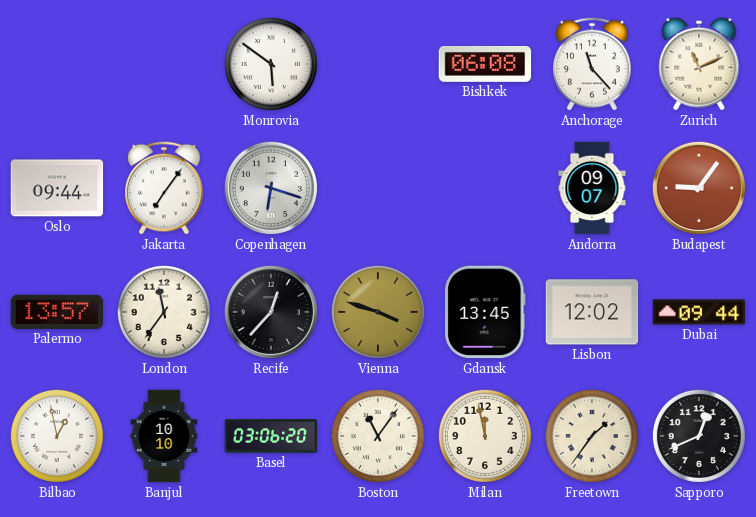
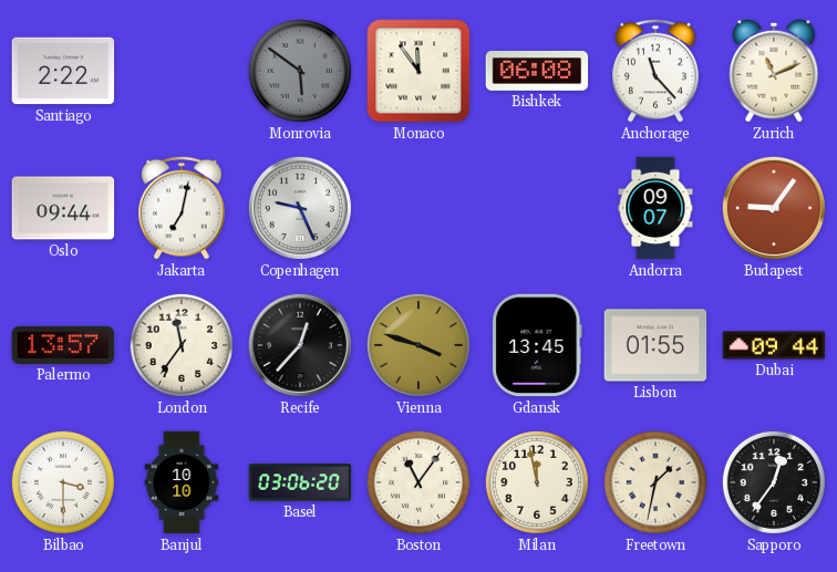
Santiago: none -> 2:22 (63, 71)
Monrovia dial: white -> grey (300, 71)
Monaco: none -> 11:54 (418, 71)
Jakarta: 7:06 -> 7:02 (182, 208)
Copenhagen: 6:18 -> 9:26 (300, 208)
Lisbon: 12:02 -> 01:55 (655, 345)
Bilbao: 12:58 -> 3:30 (63, 482)
Freetown: 1:36 -> 1:32 (655, 482)
Sapporo: 12:41 -> 12:36 (774, 482)
